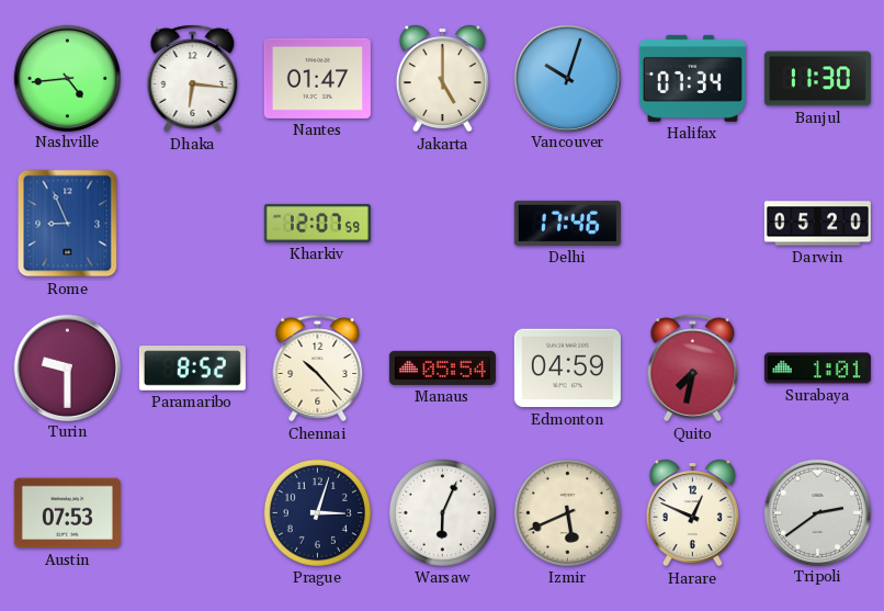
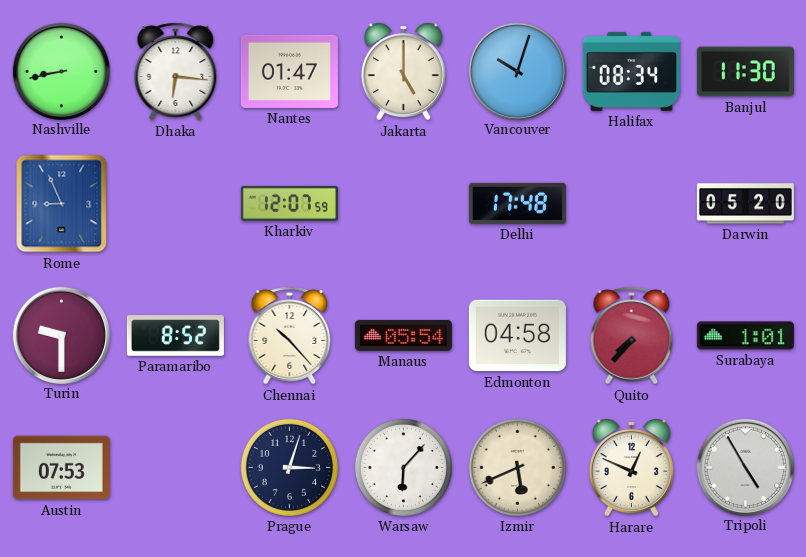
Nashville: 4:44 -> 8:43 (61, 71)
Halifax: 07:34 -> 08:34 (631, 71)
Delhi: 17:46 -> 17:48 (517, 203)
Edmonton: 04:59 -> 04:58 (517, 336)
Quito: 7:32 -> 7:37 (632, 336)
Warsaw: 6:04 -> 6:07 (403, 467)
Tripoli: 2:39 -> 4:55 (745, 467)
